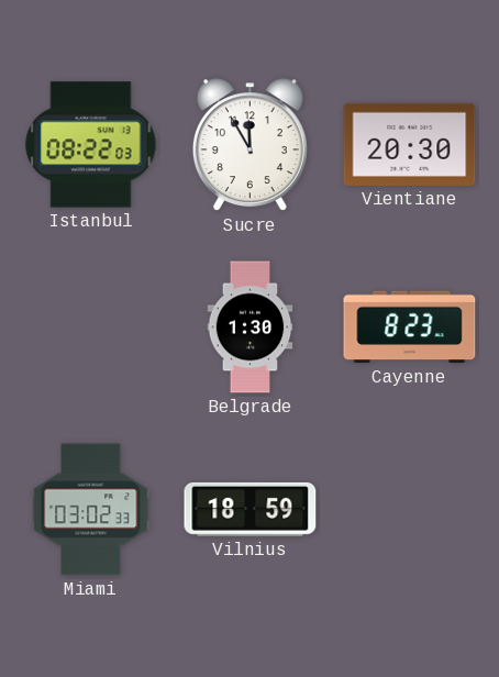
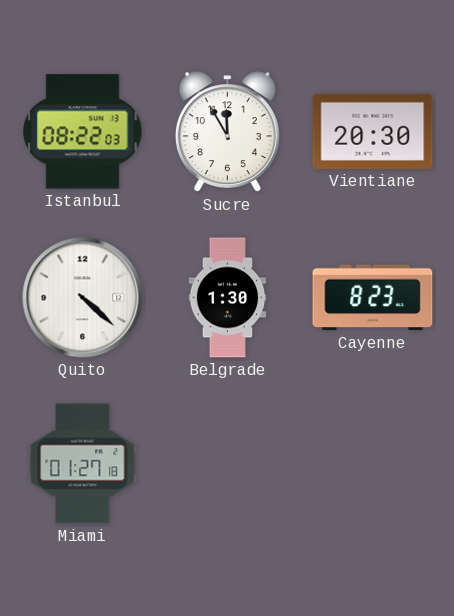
Quito: none -> 4:22 (83, 298)
Miami: 03:02 -> 01:27 (83, 464)
Vilnius: 18:59 -> none (251, 509)
